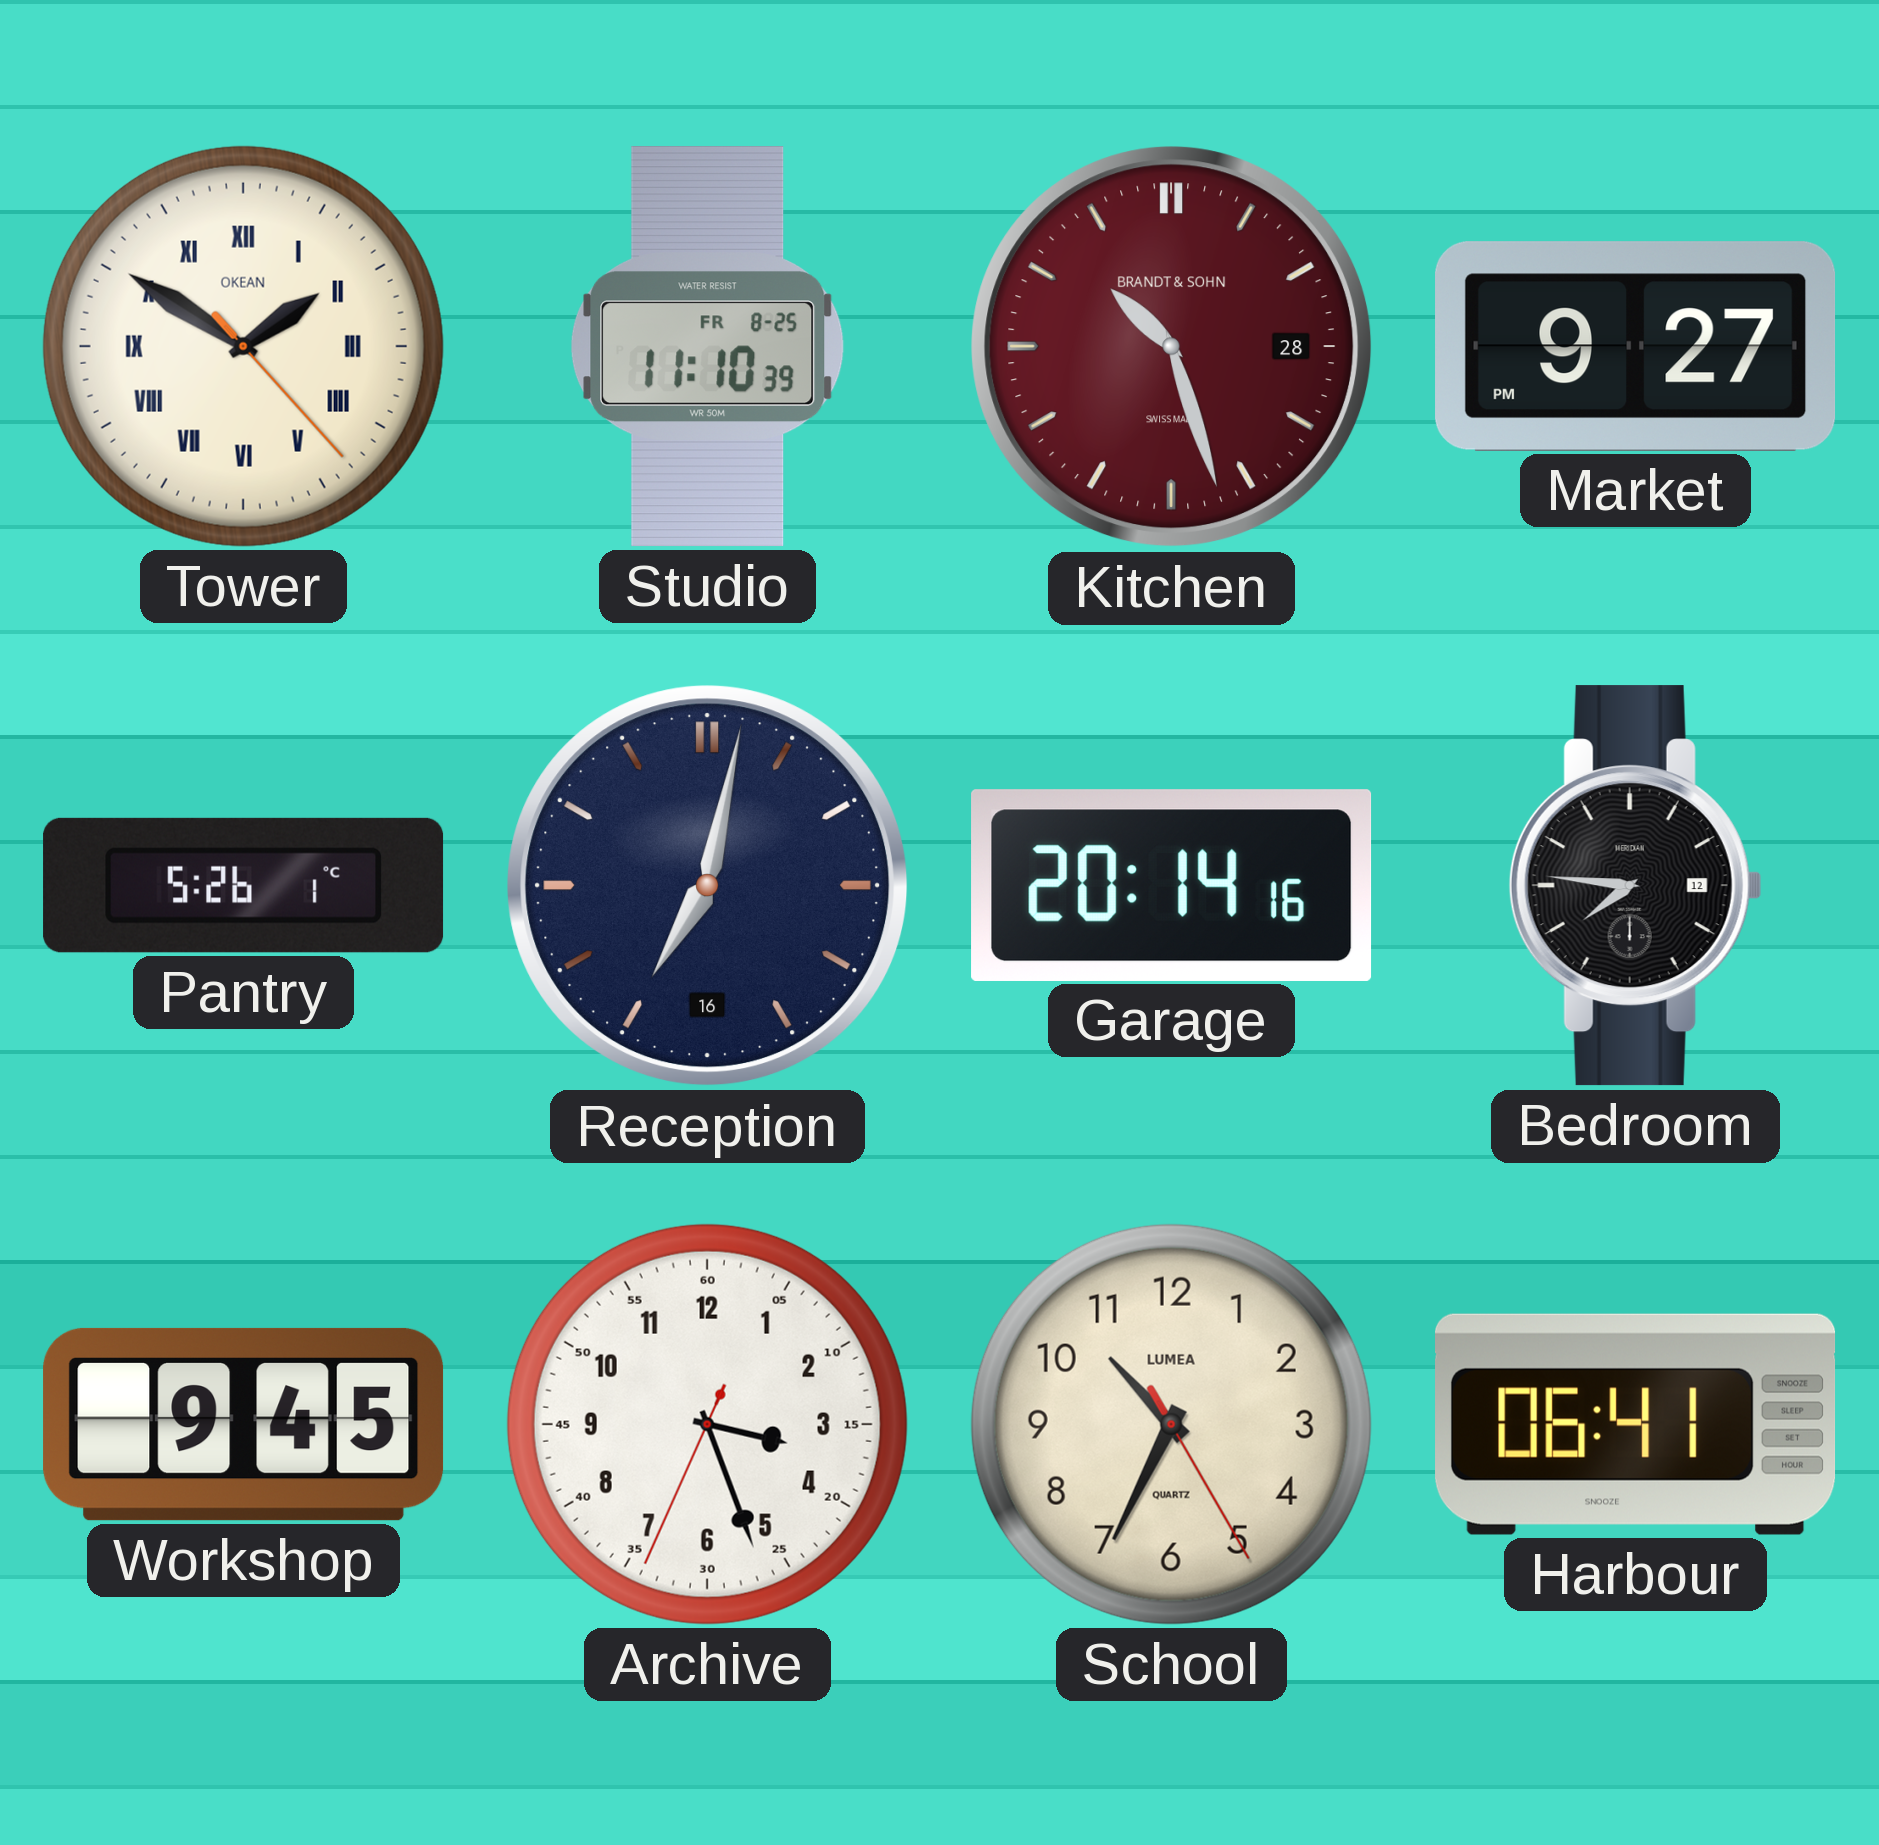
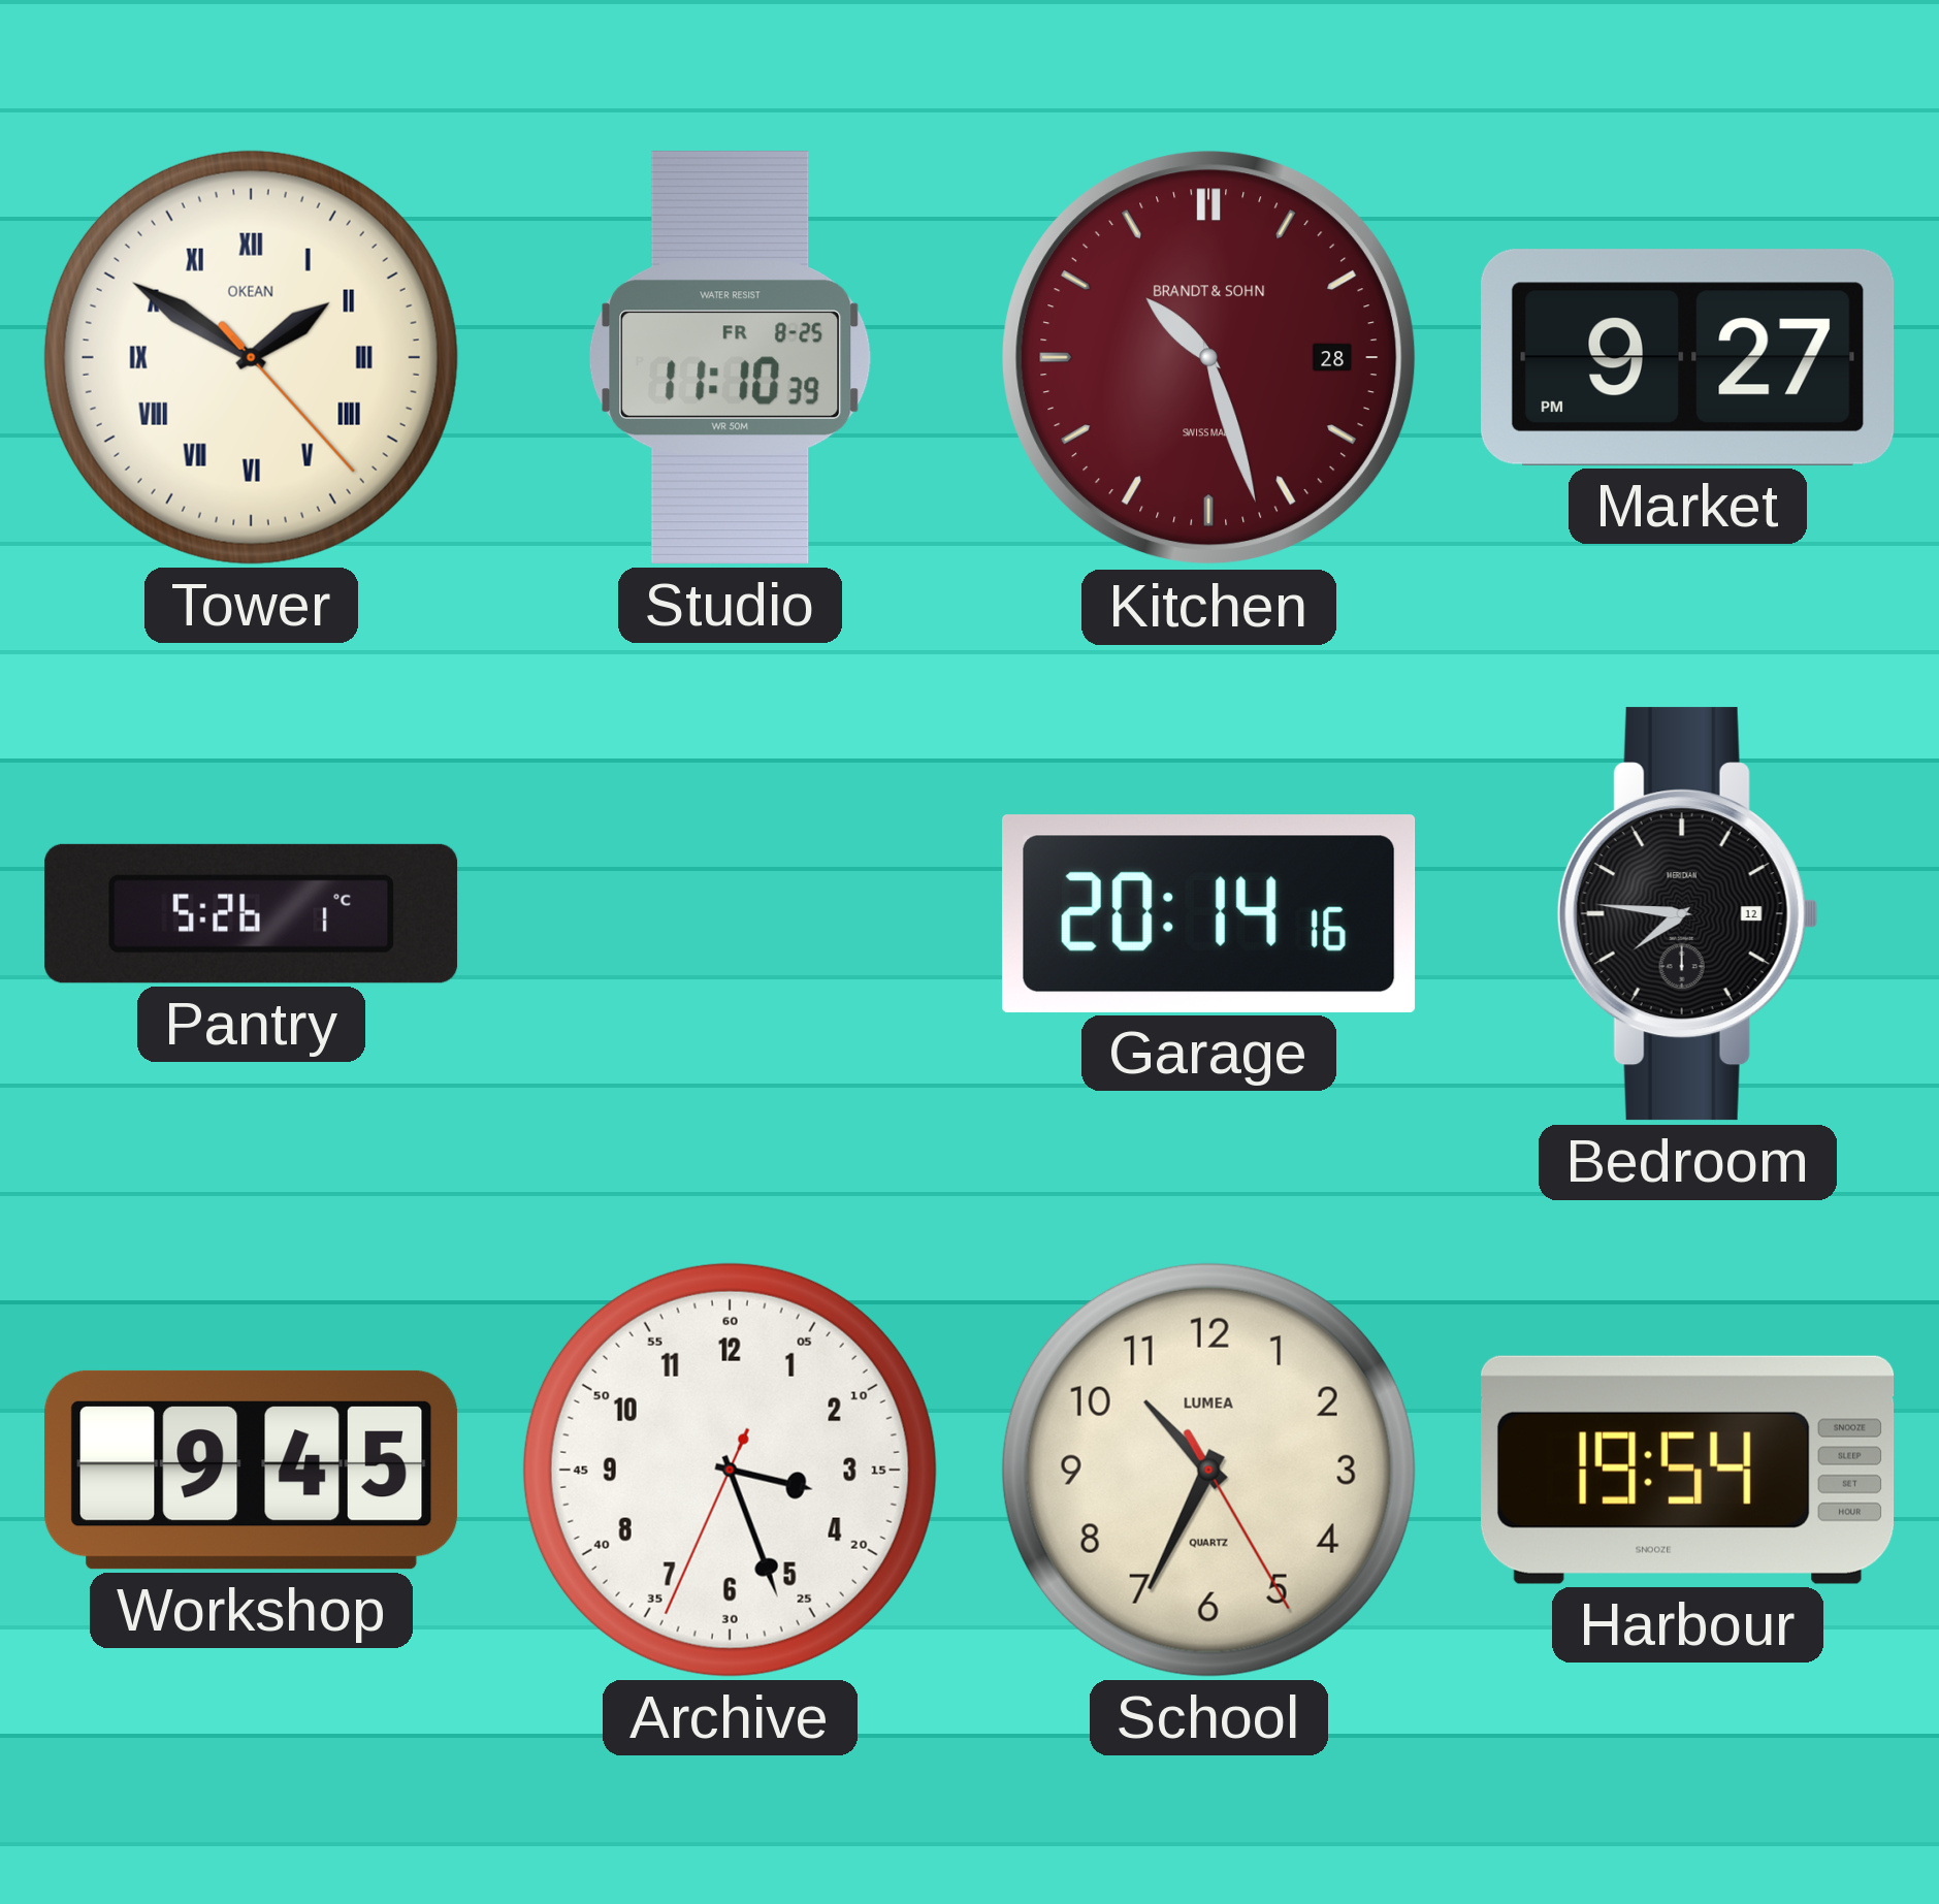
Reception: 7:02 -> none (708, 886)
Harbour: 06:41 -> 19:54 (1688, 1470)
